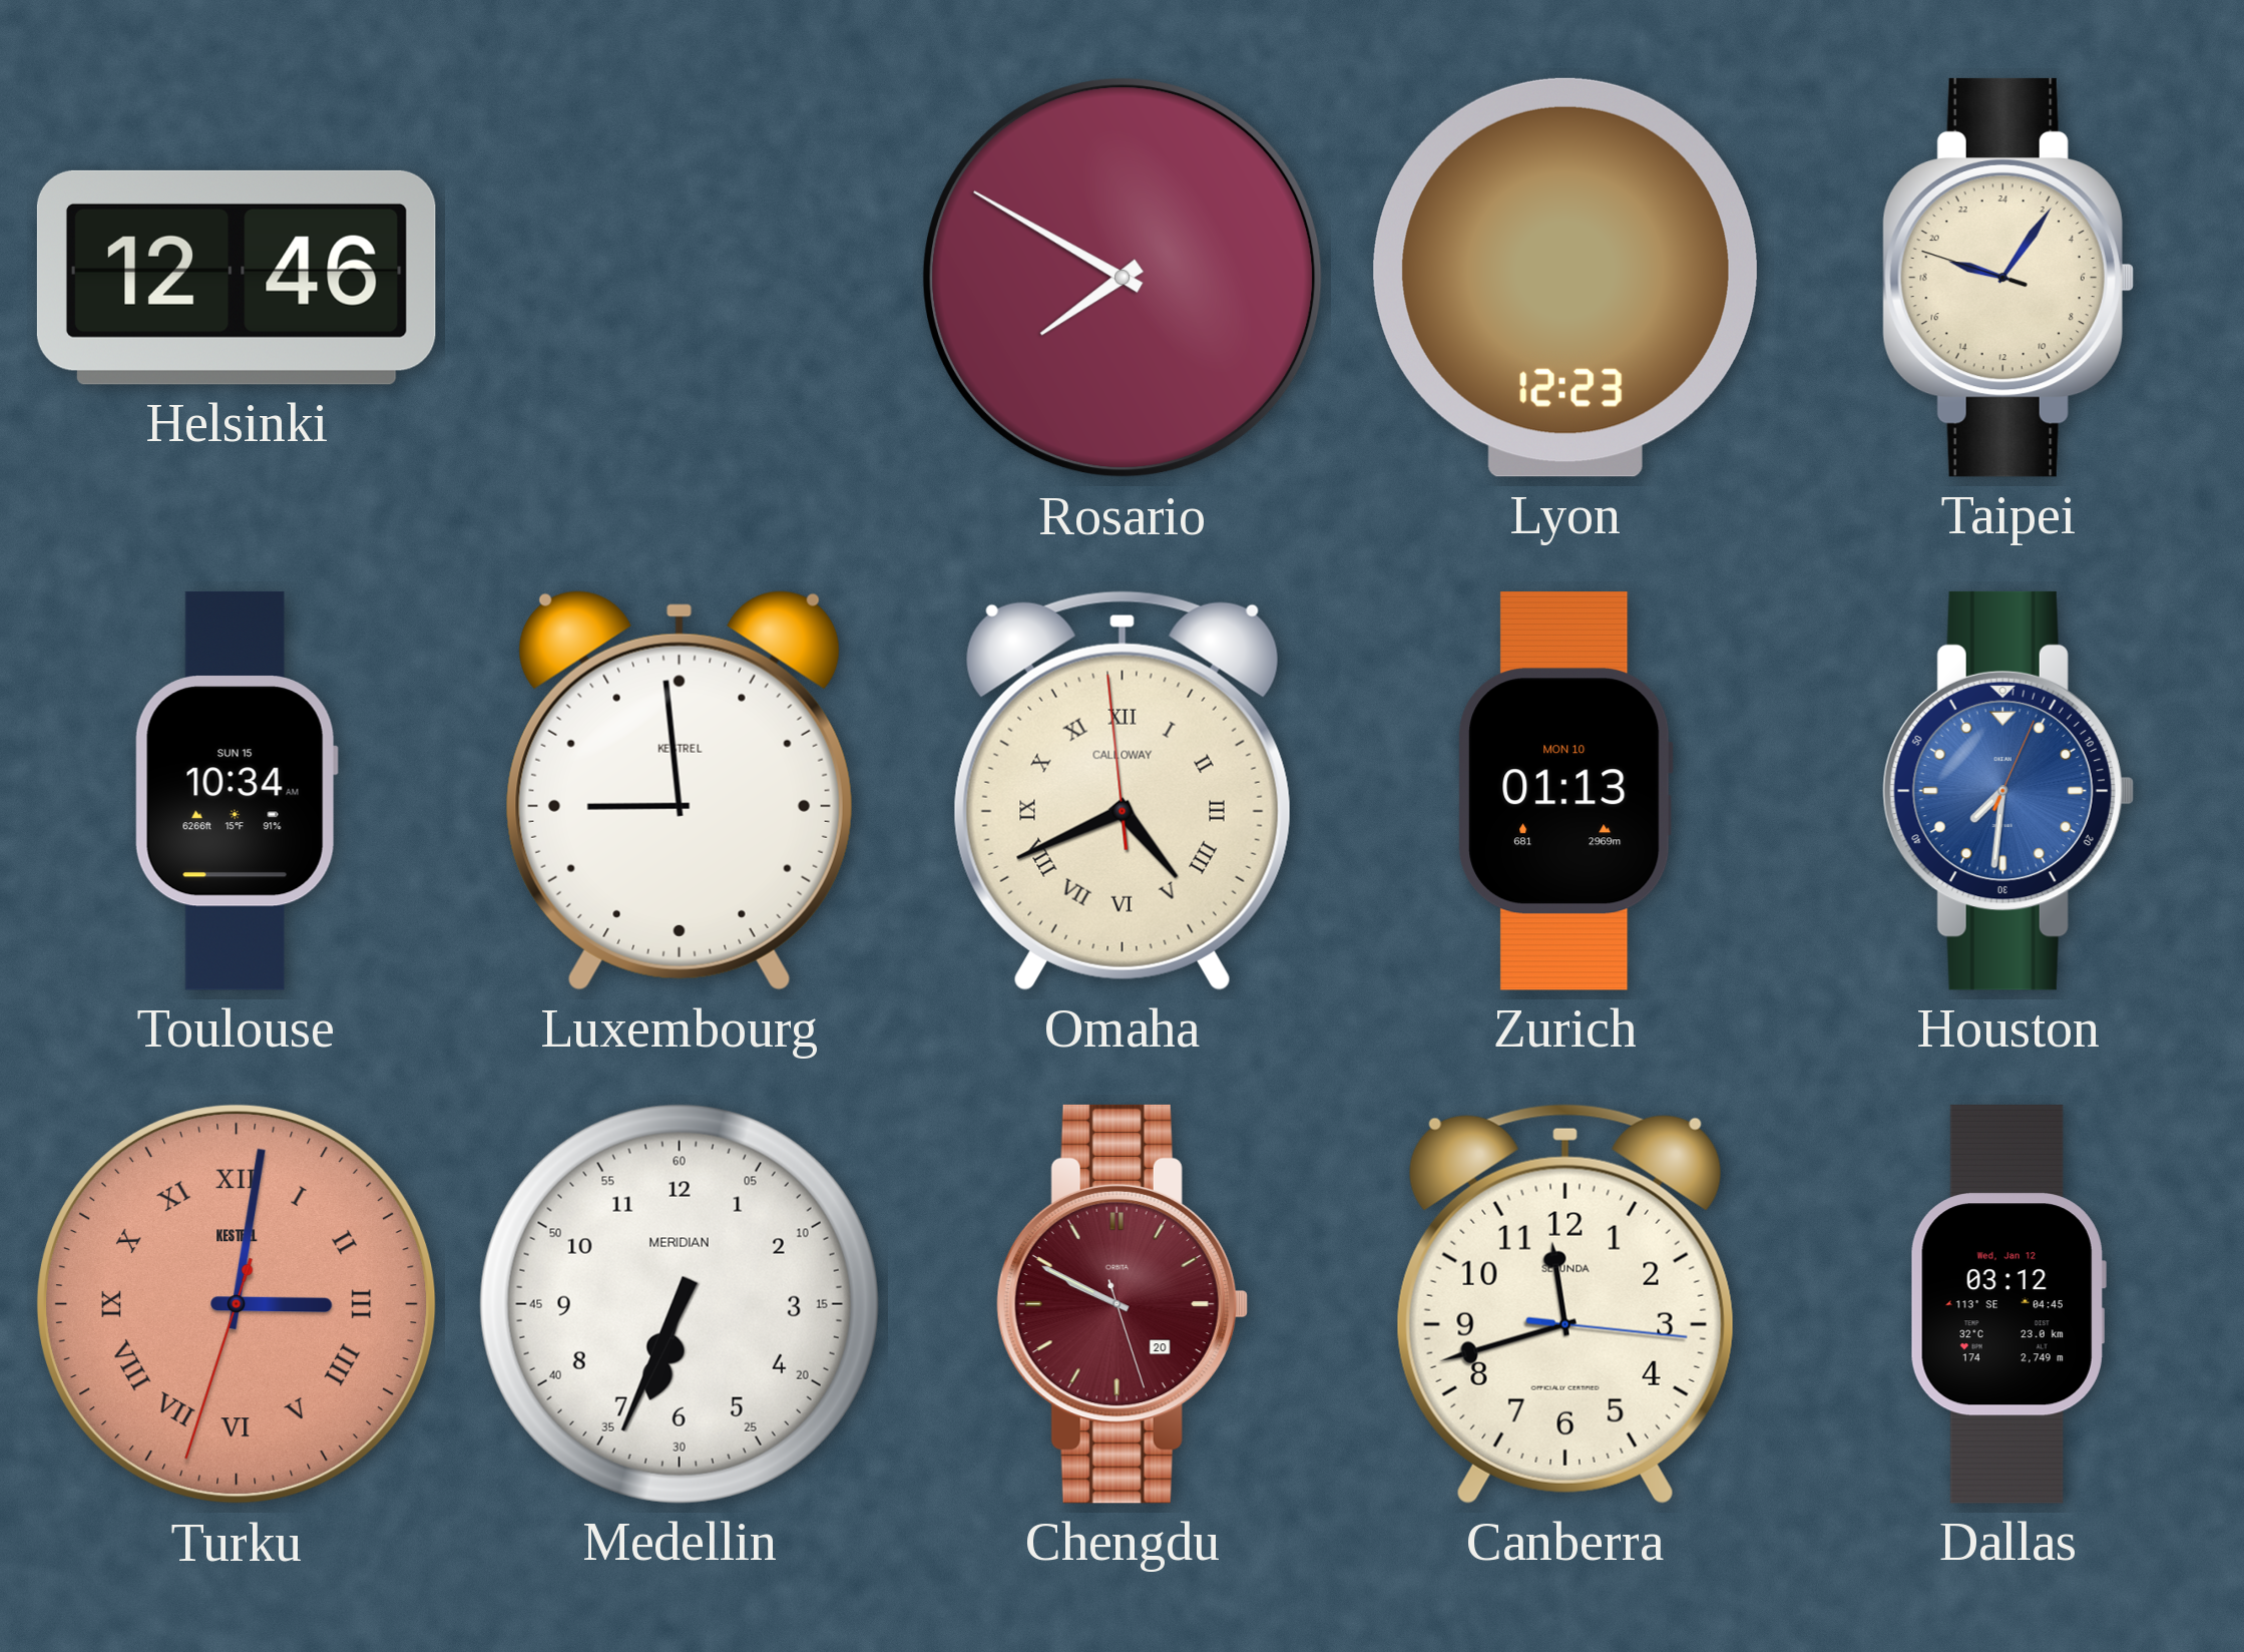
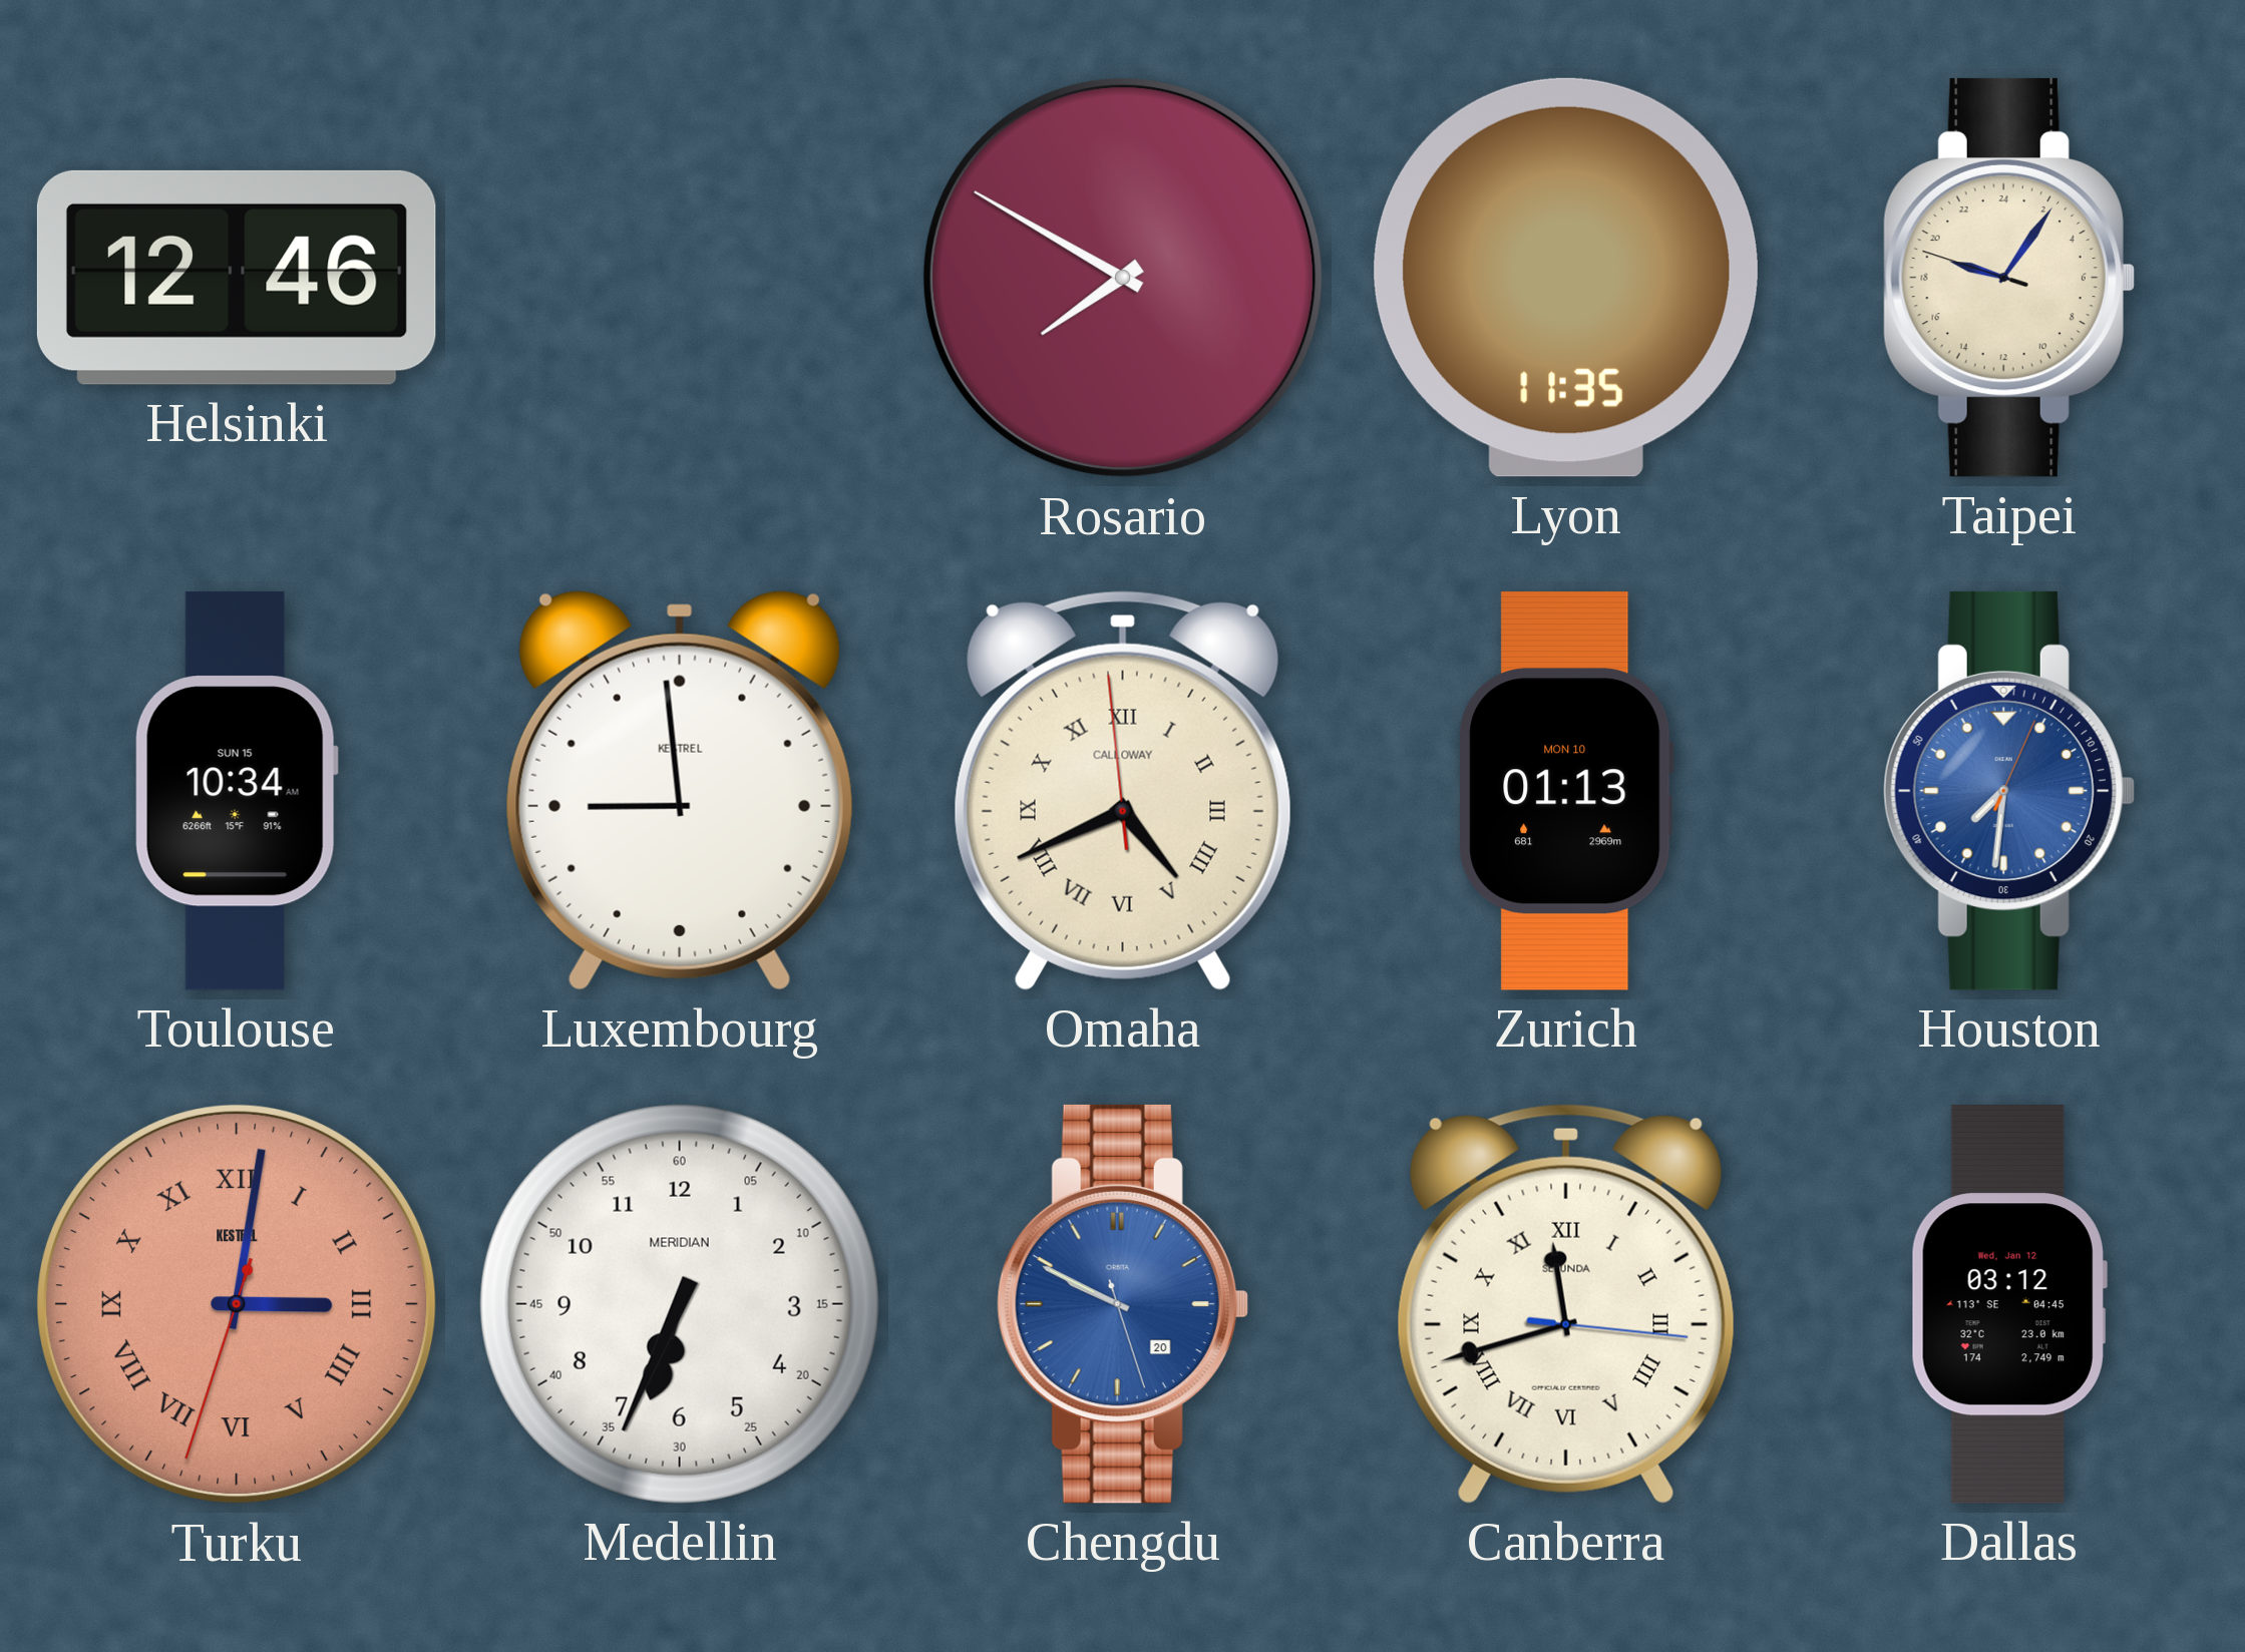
Lyon: 12:23 -> 11:35 (1566, 278)
Chengdu dial: burgundy -> blue (1123, 1304)
Canberra numerals: Arabic -> Roman (1566, 1304)
